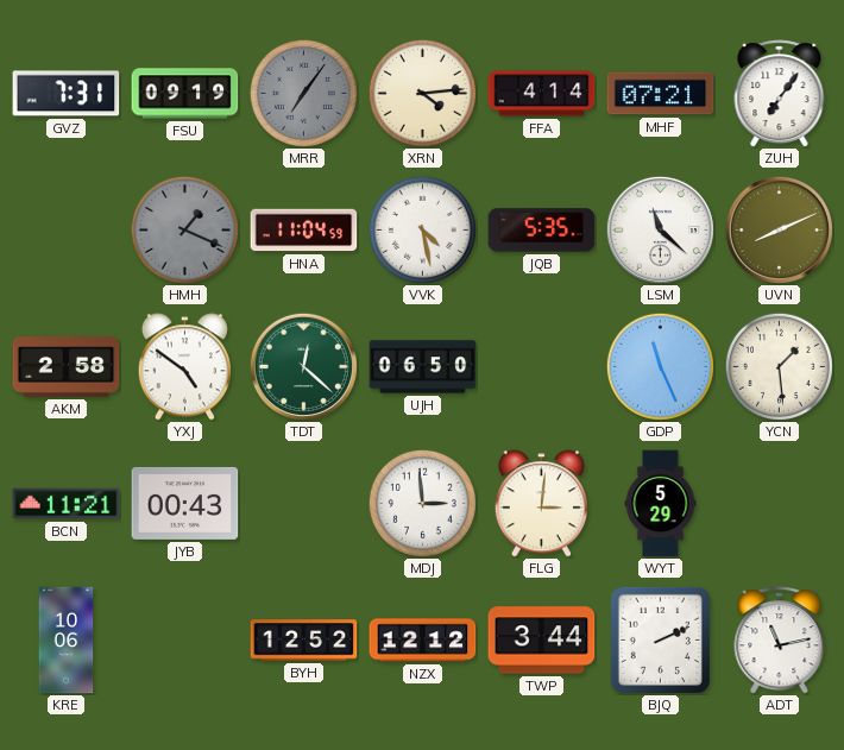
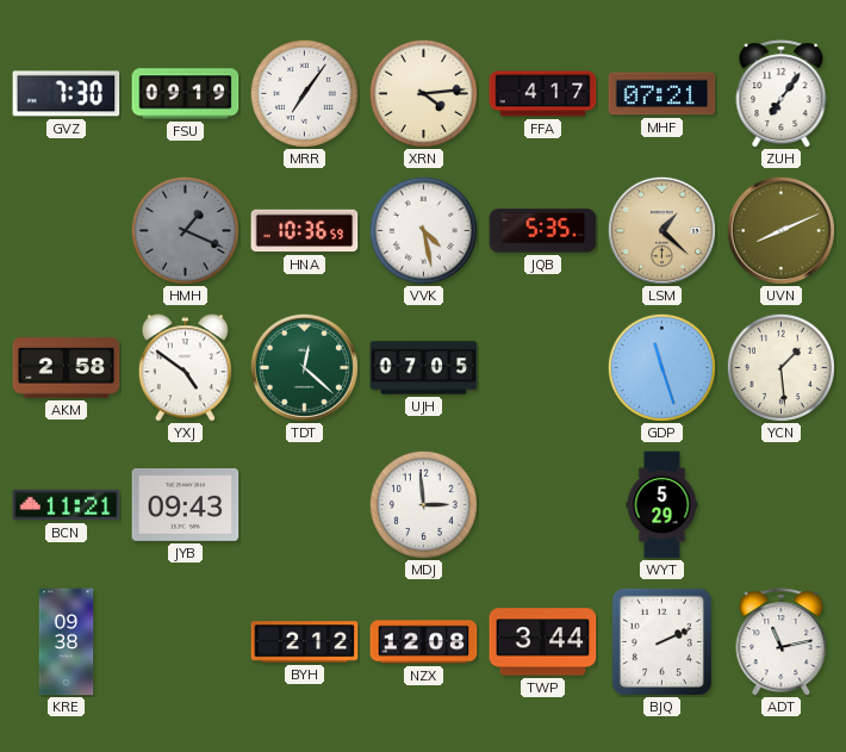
GVZ: 7:31 -> 7:30 (67, 94)
MRR dial: grey -> white (304, 93)
FFA: 4:14 -> 4:17 (543, 94)
HNA: 11:04 -> 10:36 (305, 231)
LSM: 11:22 -> 1:22 (661, 230)
LSM dial: white -> champagne (661, 230)
UJH: 06:50 -> 07:05 (424, 368)
GDP: 11:26 -> 11:27 (661, 367)
JYB: 00:43 -> 09:43 (186, 504)
FLG: 3:01 -> none (541, 504)
KRE: 10:06 -> 09:38 (67, 642)
BYH: 12:52 -> 2:12 (305, 642)
NZX: 12:12 -> 12:08 (424, 642)
